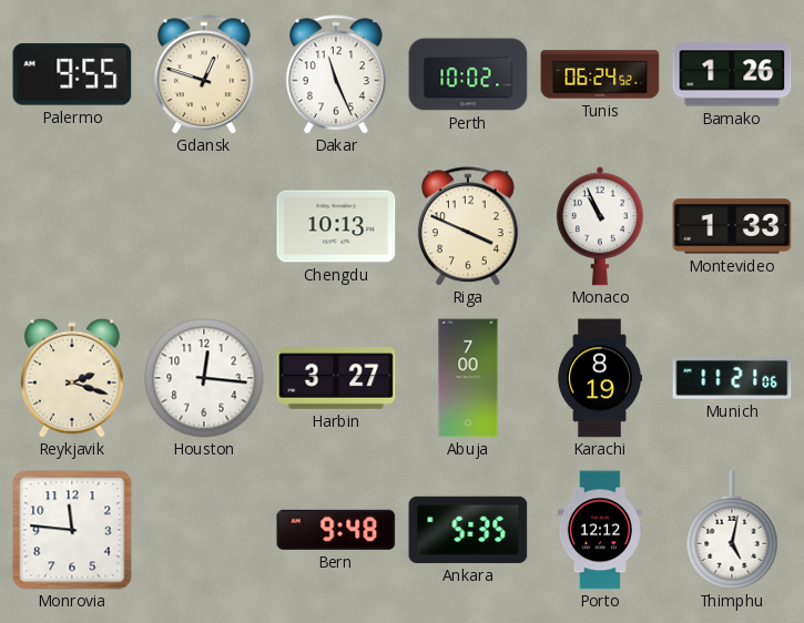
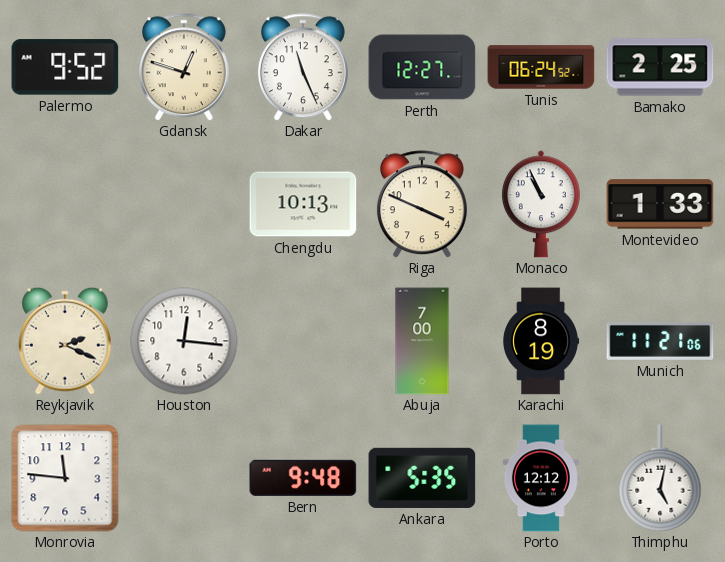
Palermo: 9:55 -> 9:52 (65, 67)
Perth: 10:02 -> 12:27 (422, 67)
Bamako: 1:26 -> 2:25 (660, 67)
Reykjavik: 2:18 -> 2:19 (66, 341)
Harbin: 3:27 -> none (336, 379)
